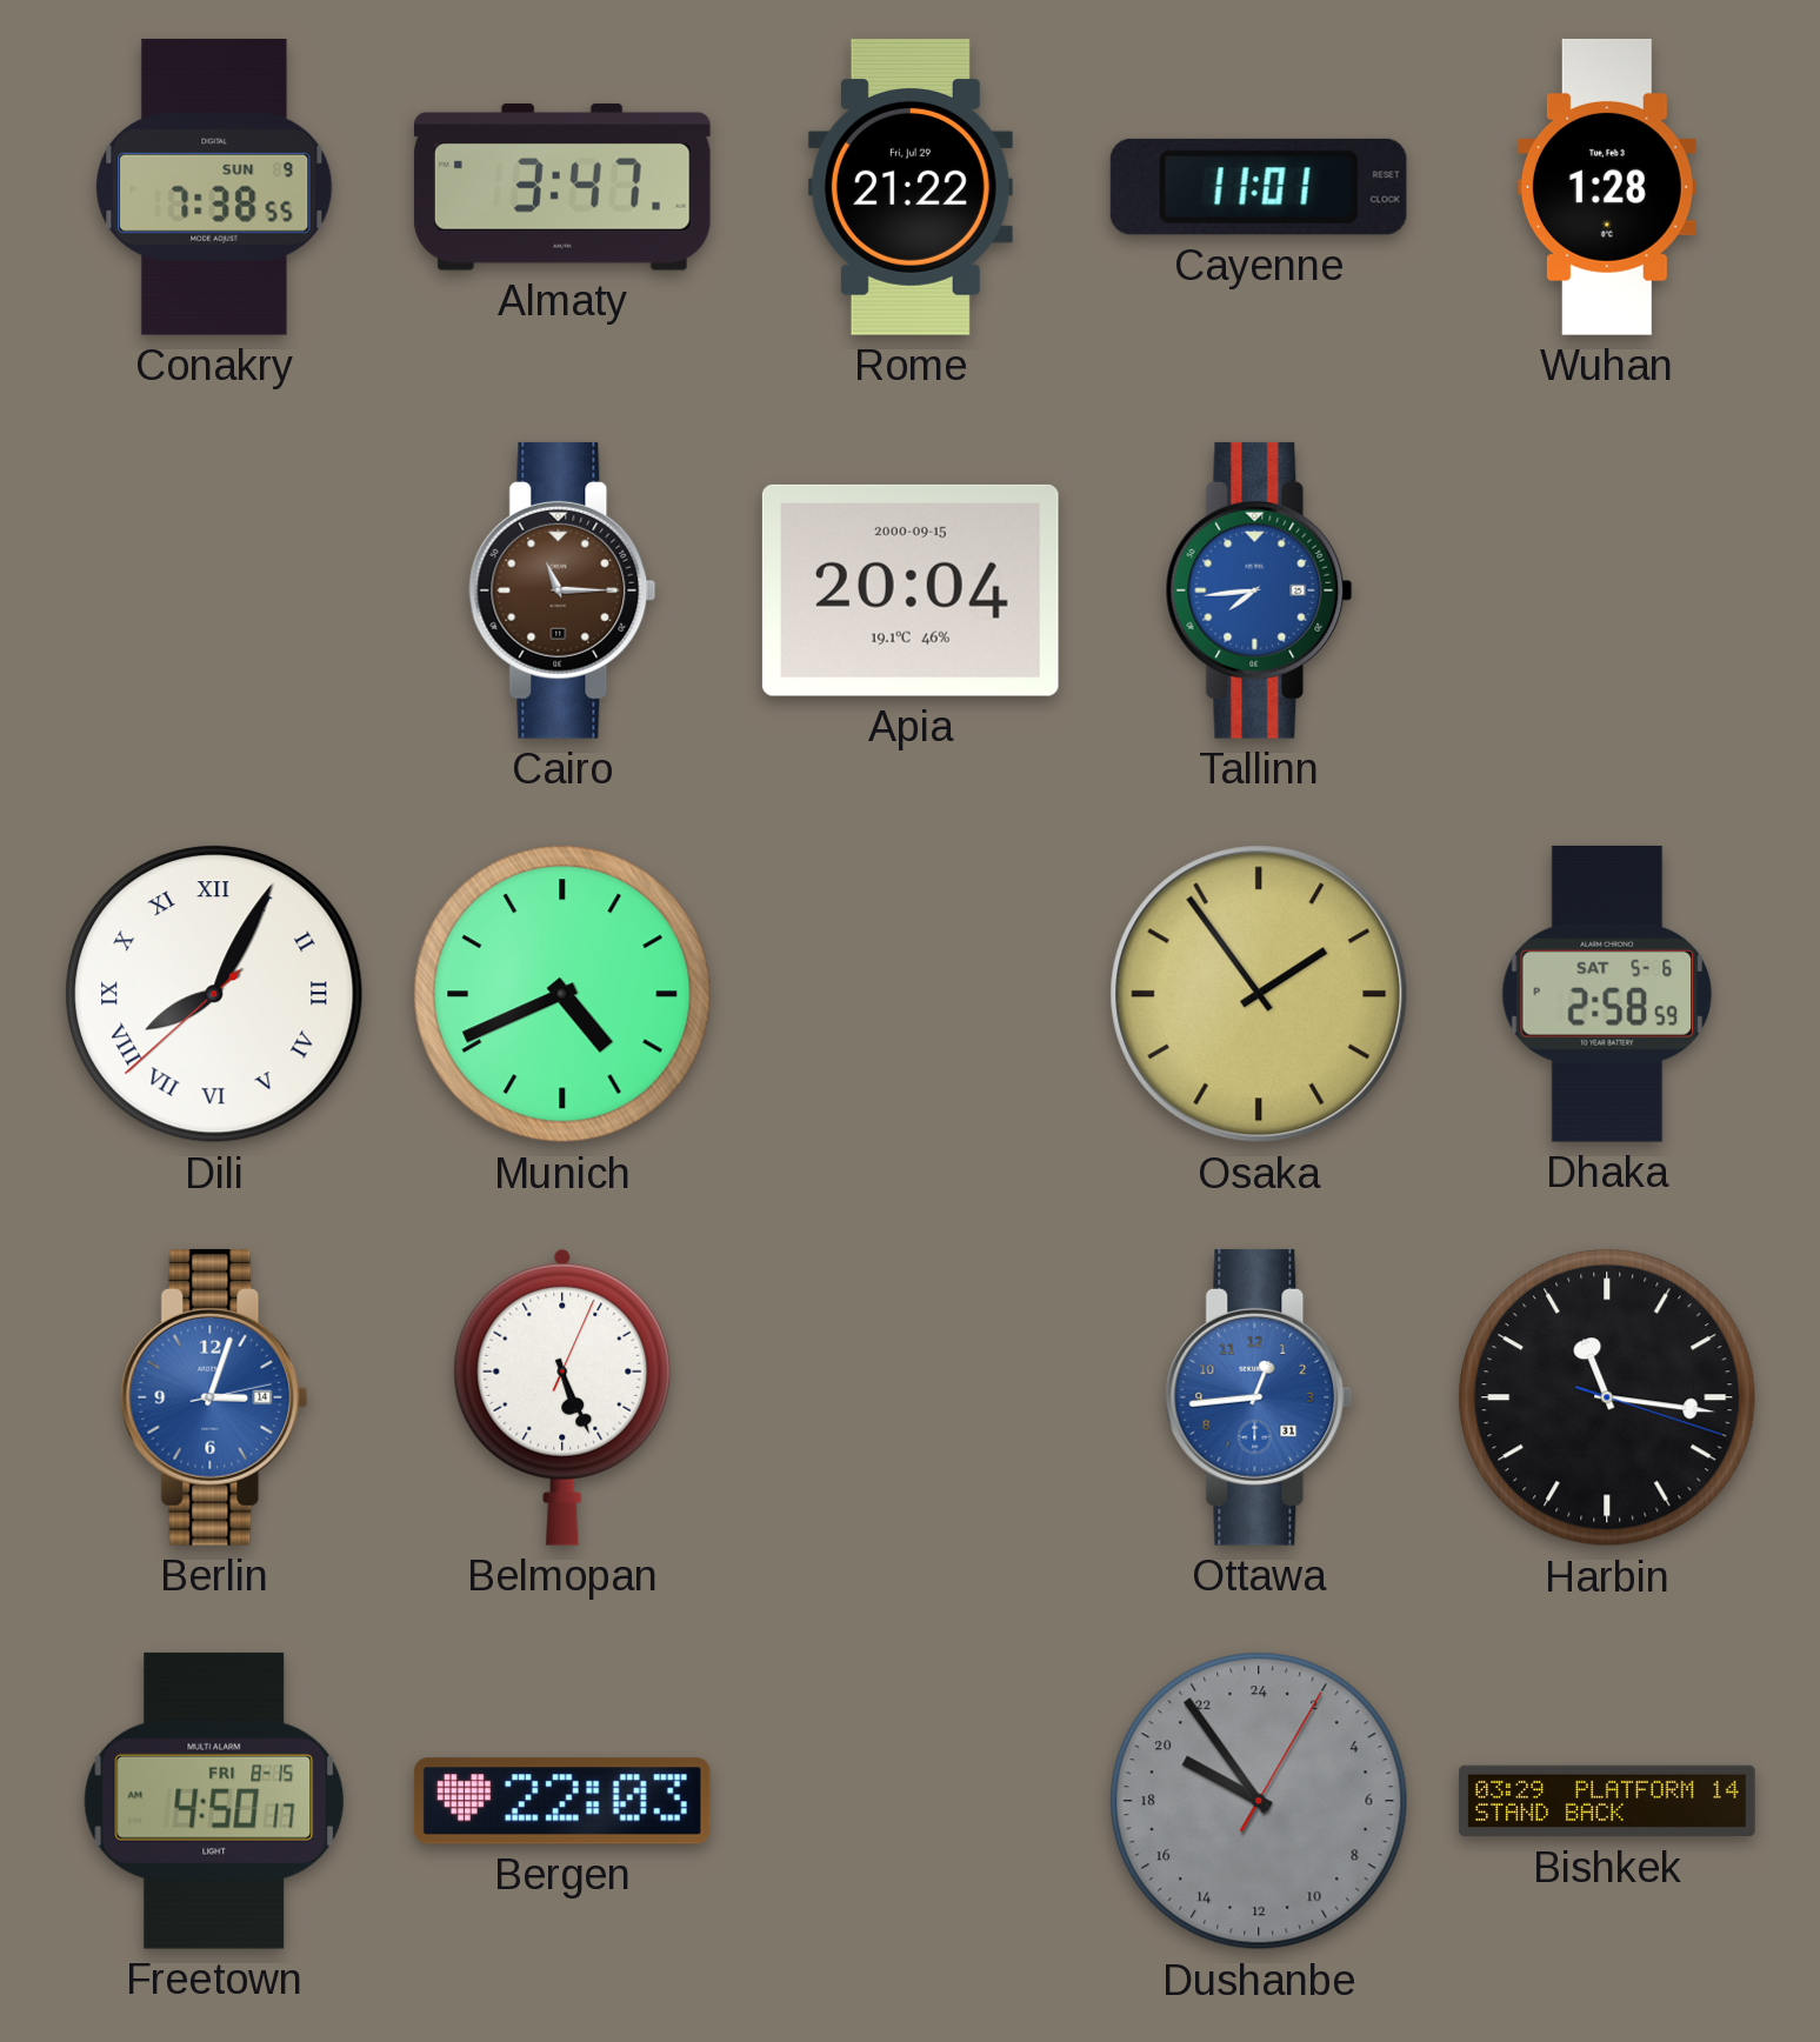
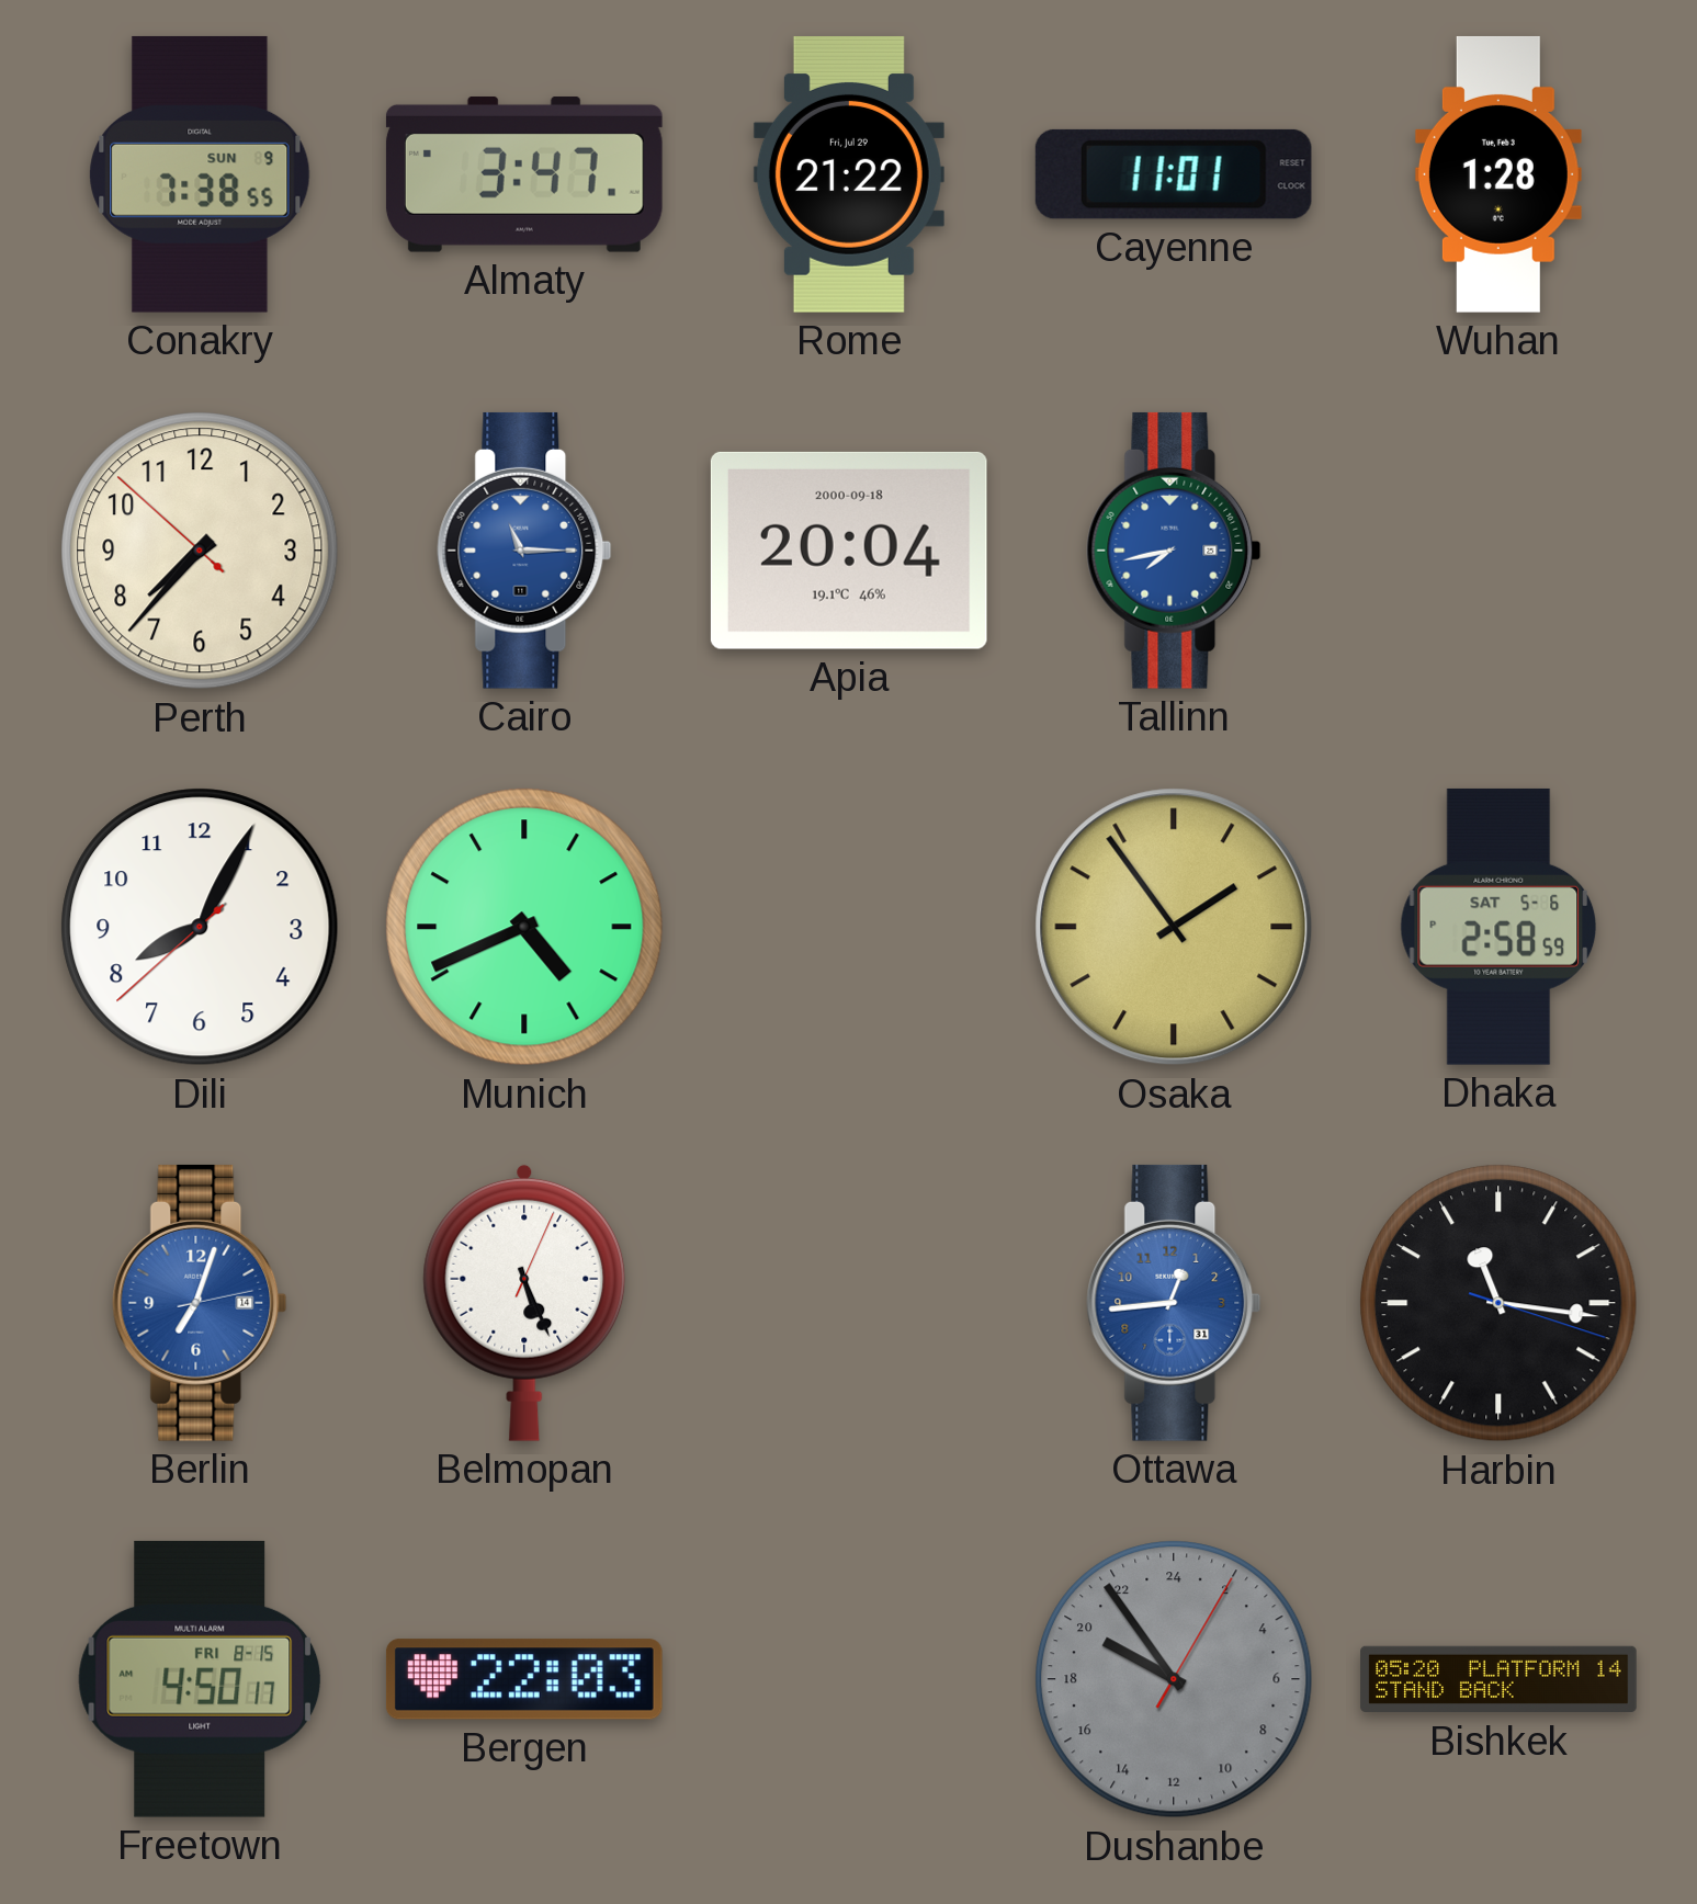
Perth: none -> 7:36 (200, 551)
Cairo dial: brown -> blue (524, 551)
Apia date: 2000-09-15 -> 2000-09-18 (849, 551)
Tallinn: 7:44 -> 7:43 (1174, 551)
Dili numerals: Roman -> Arabic (200, 927)
Berlin: 3:03 -> 7:03 (200, 1303)
Bishkek: 03:29 -> 05:20 (1498, 1679)
